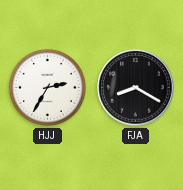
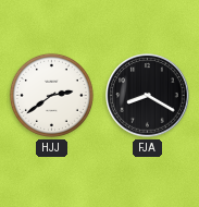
HJJ: 2:35 -> 2:39 (51, 95)
